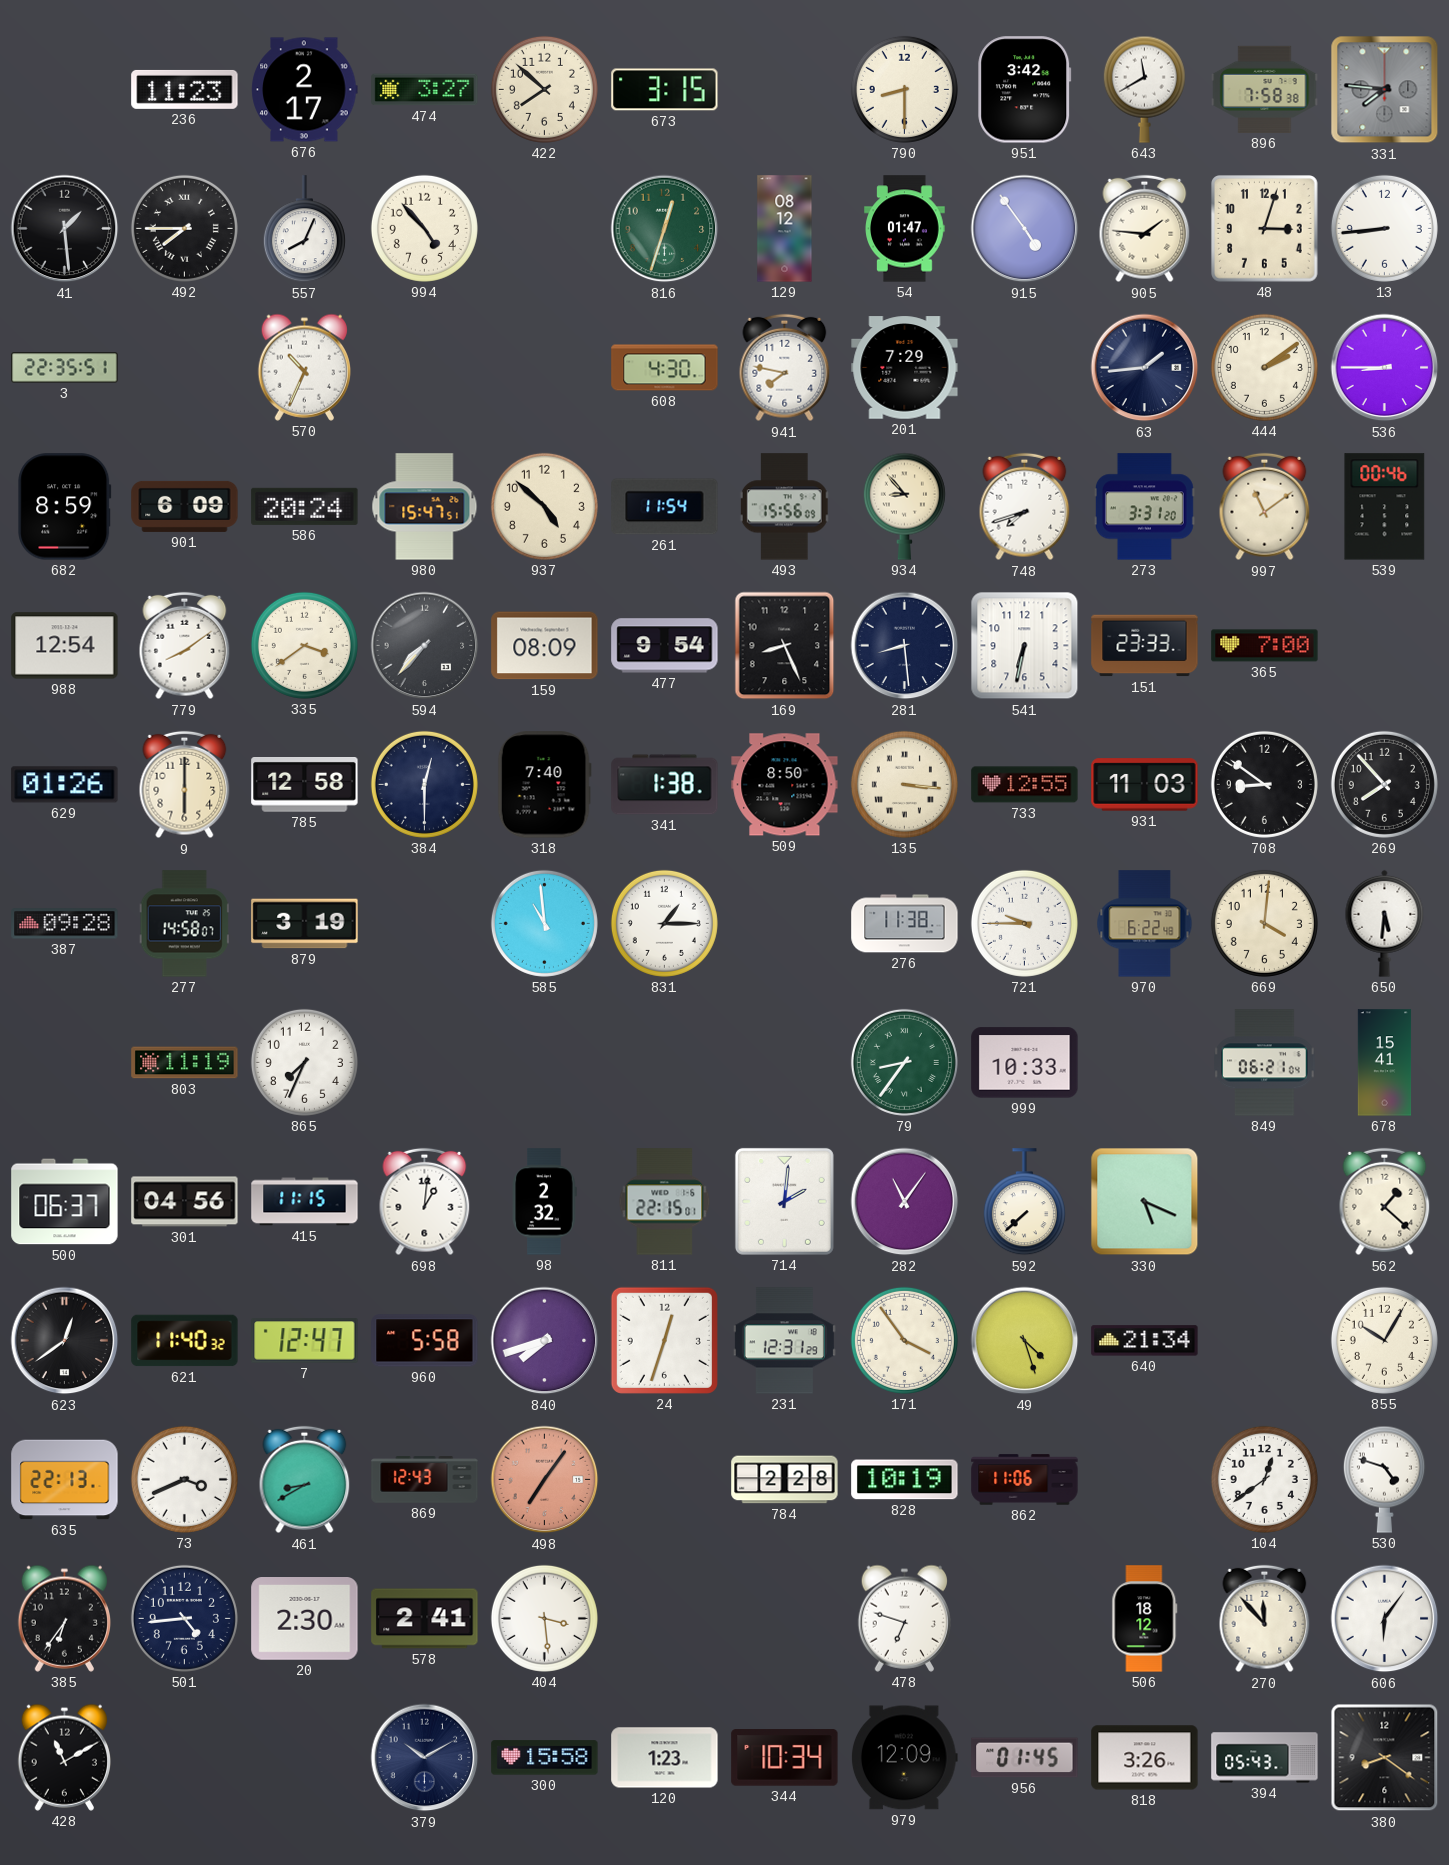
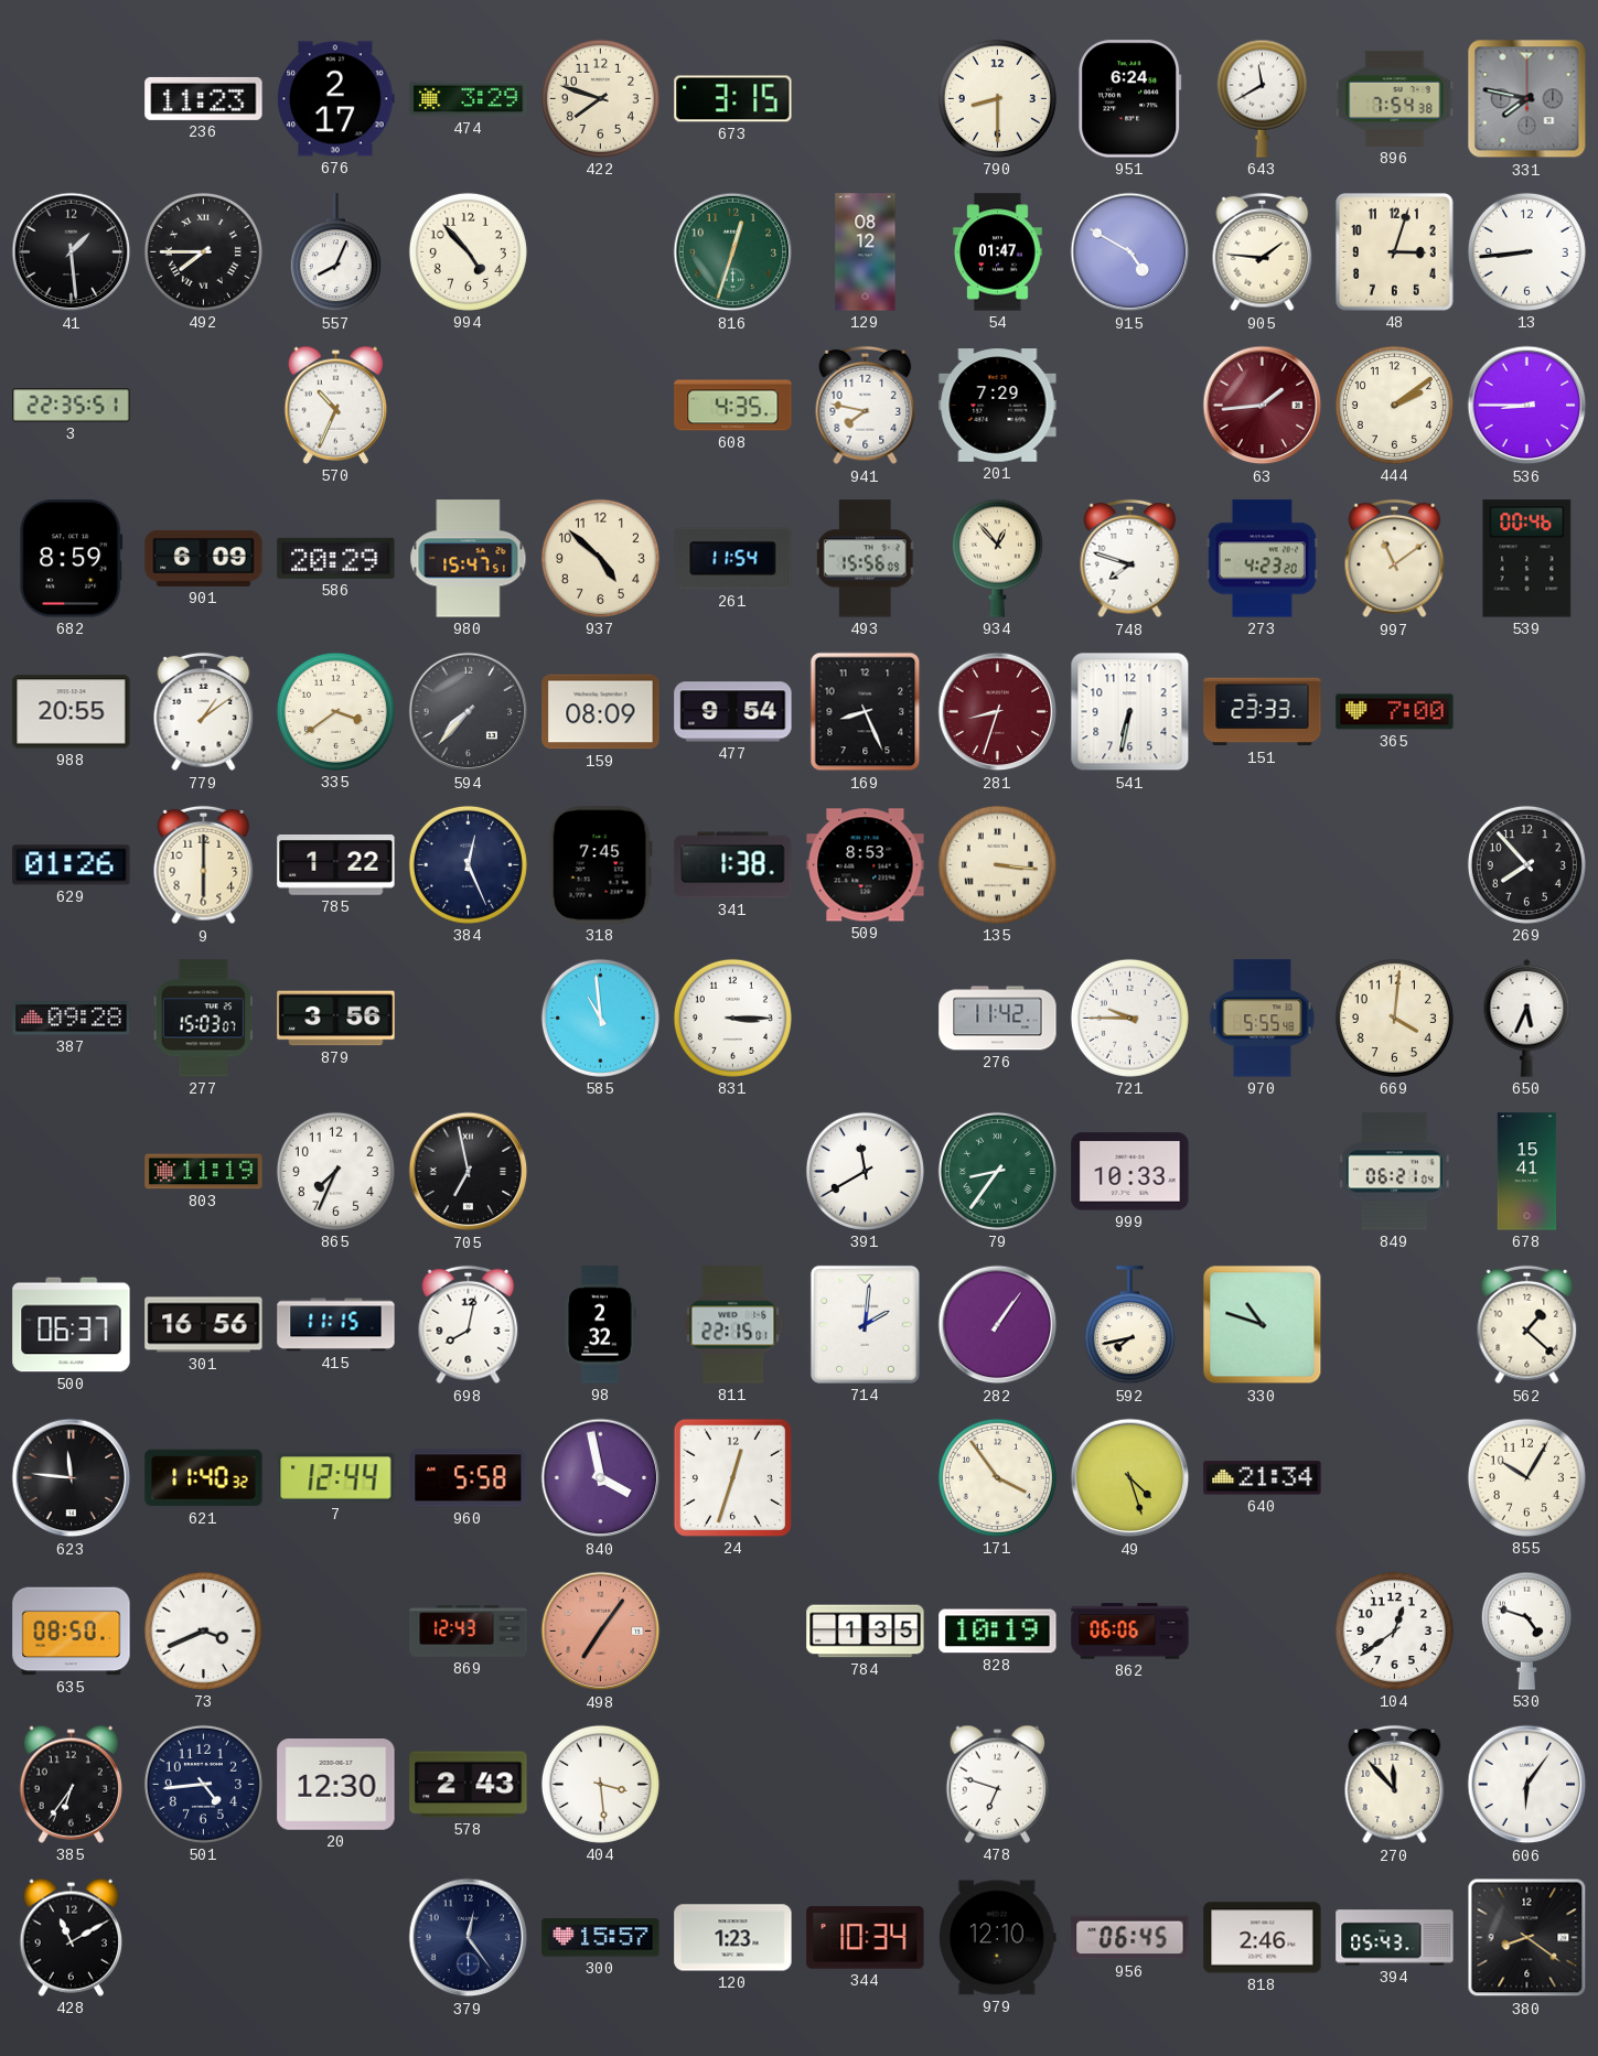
474: 3:27 -> 3:29 (469, 99)
422: 7:52 -> 7:48 (600, 98)
951: 3:42 -> 6:24 (1130, 99)
896: 7:58 -> 7:54 (1395, 98)
331: 7:46 -> 7:47 (1527, 99)
915: 4:54 -> 4:50 (1130, 252)
608: 4:30 -> 4:35 (733, 406)
63 dial: navy -> burgundy (1263, 406)
586: 20:24 -> 20:29 (336, 558)
934: 8:53 -> 12:53 (997, 558)
748: 7:42 -> 7:48 (1130, 559)
273: 3:31 -> 4:23 (1262, 559)
988: 12:54 -> 20:55 (72, 712)
779: 8:09 -> 1:09 (204, 712)
281: 8:29 -> 8:33 (998, 712)
281 dial: navy -> burgundy (998, 712)
785: 12:58 -> 1:22 (336, 865)
384: 12:30 -> 12:26 (468, 864)
318: 7:40 -> 7:45 (600, 865)
509: 8:50 -> 8:53 (866, 865)
733: 12:55 -> none (1025, 785)
931: 11:03 -> none (1145, 785)
708: 8:51 -> none (1264, 784)
277: 14:58 -> 15:03 (203, 1019)
879: 3:19 -> 3:56 (336, 1019)
831: 1:15 -> 3:15 (732, 1018)
276: 11:38 -> 11:42 (998, 1019)
970: 6:22 -> 5:55 (1263, 1019)
650: 5:31 -> 5:34 (1527, 1018)
705: none -> 6:58 (469, 1172)
391: none -> 11:40 (865, 1171)
301: 04:56 -> 16:56 (204, 1325)
698: 1:01 -> 8:02 (469, 1325)
282: 11:06 -> 1:06 (998, 1325)
592: 7:38 -> 7:43 (1129, 1325)
330: 5:19 -> 10:48 (1263, 1325)
623: 12:39 -> 11:46 (72, 1478)
7: 12:47 -> 12:44 (336, 1478)
840: 7:42 -> 3:58 (601, 1478)
231: 12:31 -> none (784, 1341)
635: 22:13 -> 08:50 (72, 1632)
461: 8:40 -> none (305, 1480)
784: 2:28 -> 1:35 (866, 1632)
862: 11:06 -> 06:06 (1130, 1632)
20: 2:30 -> 12:30 (336, 1785)
578: 2:41 -> 2:43 (469, 1785)
506: 18:12 -> none (1145, 1619)
379: 10:10 -> 12:24 (469, 1938)
300: 15:58 -> 15:57 (601, 1938)
979: 12:09 -> 12:10 (997, 1938)
956: 01:45 -> 06:45 (1130, 1938)
818: 3:26 -> 2:46 (1263, 1938)
